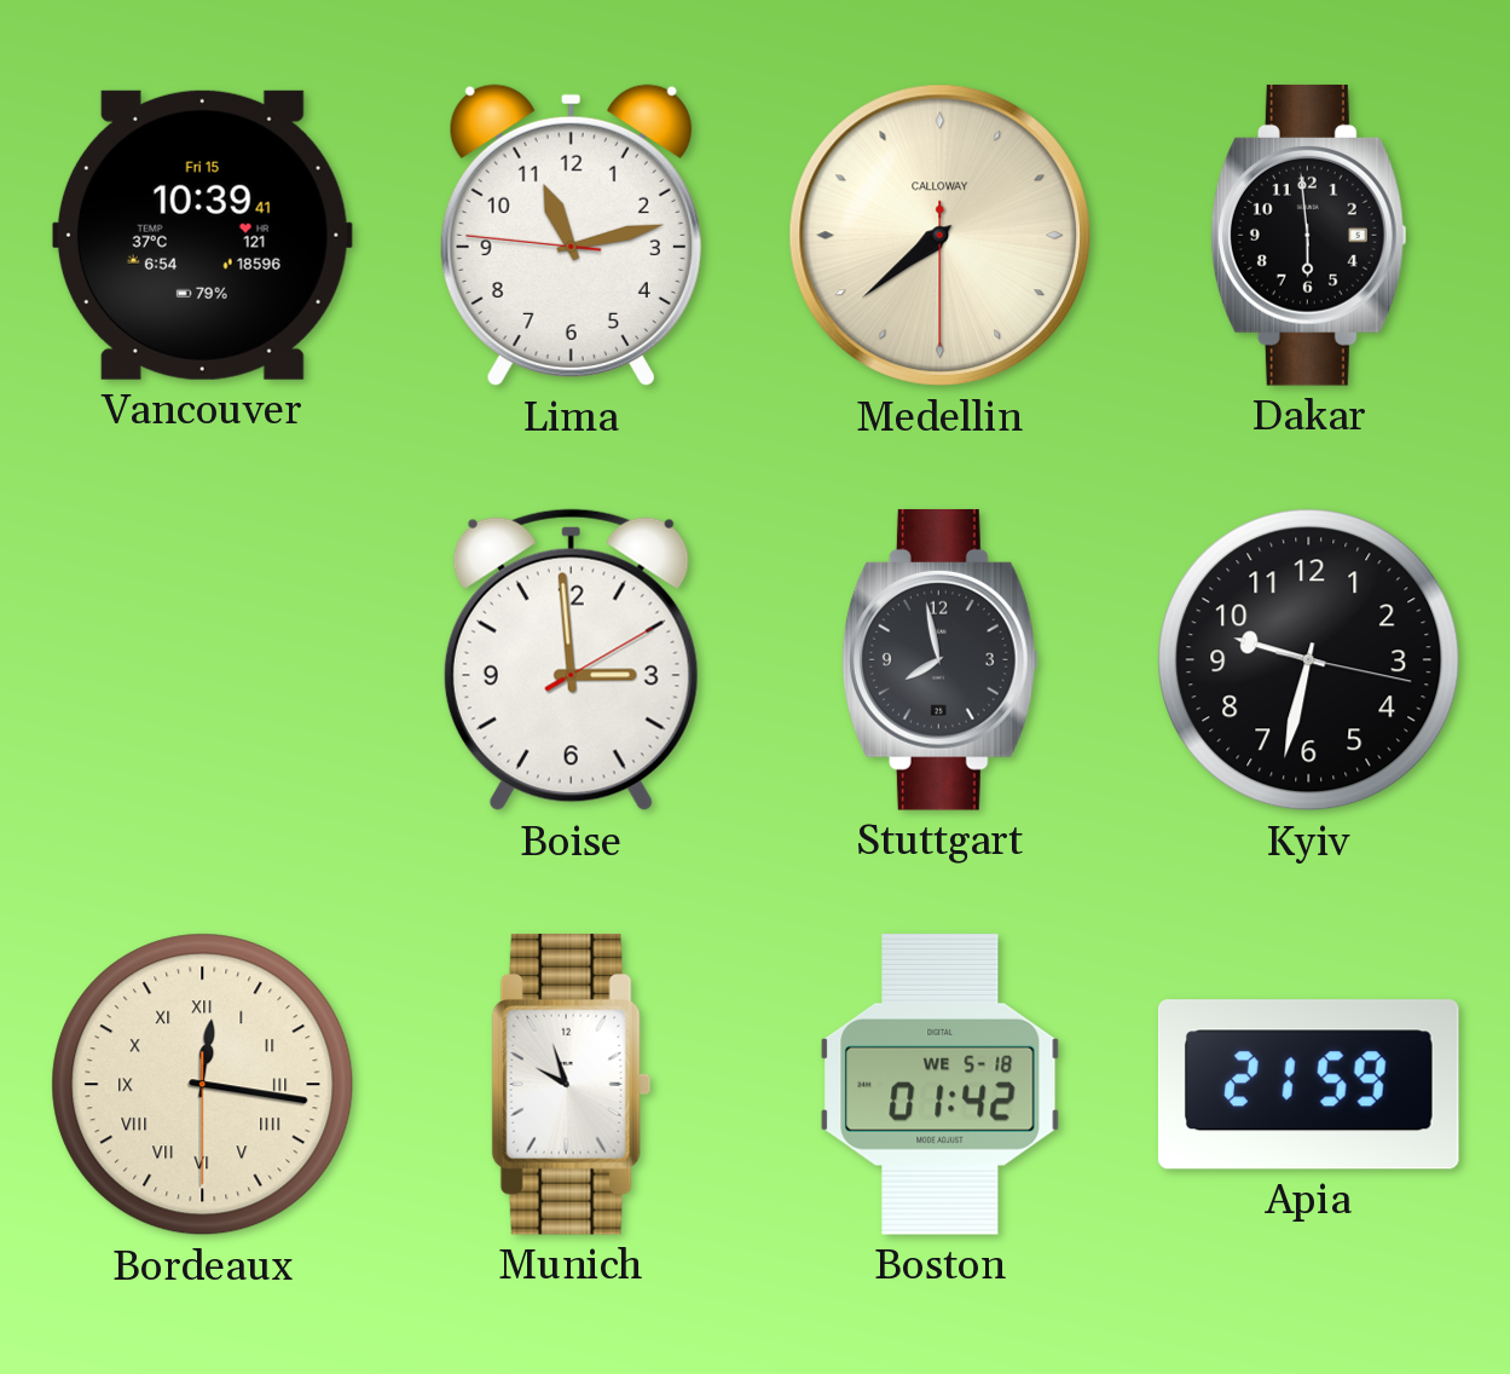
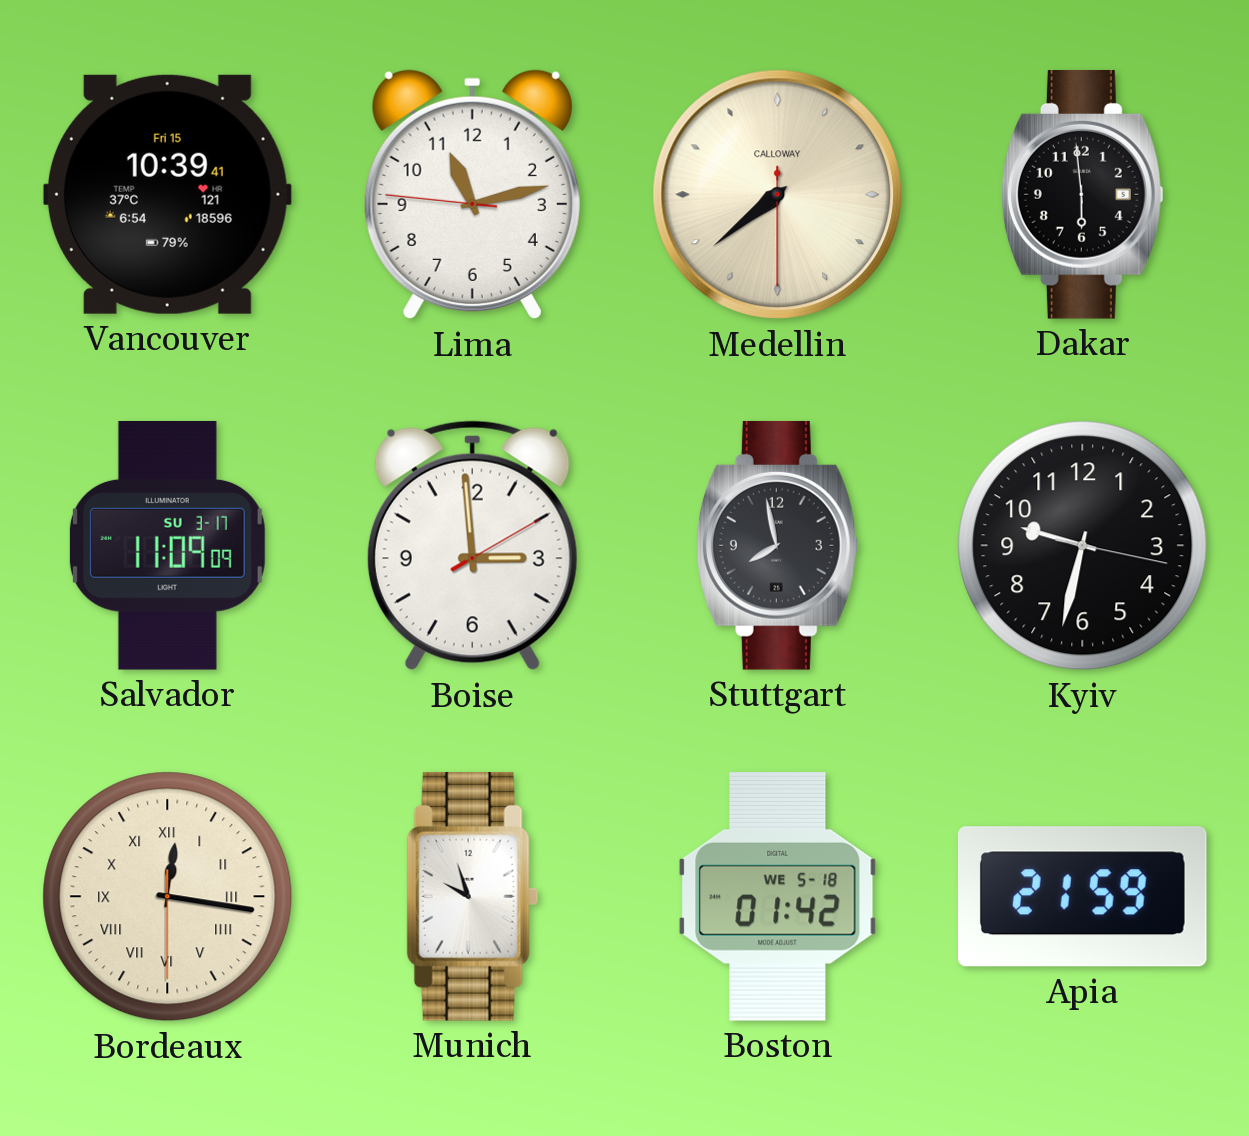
Salvador: none -> 11:09 (167, 545)
